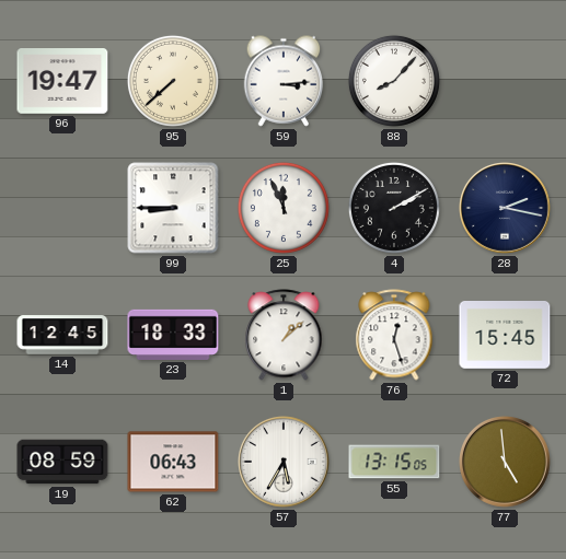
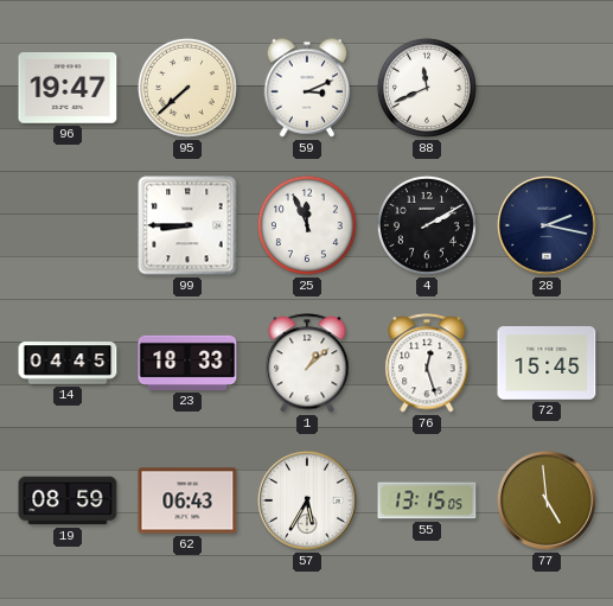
59: 3:14 -> 3:11 (307, 88)
88: 8:07 -> 11:41 (427, 88)
14: 12:45 -> 04:45 (68, 363)
